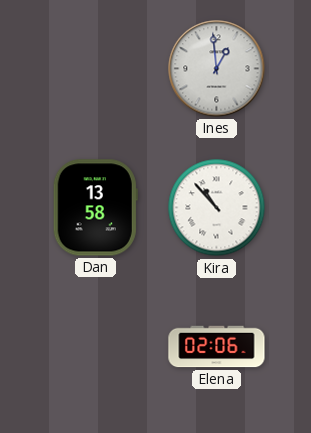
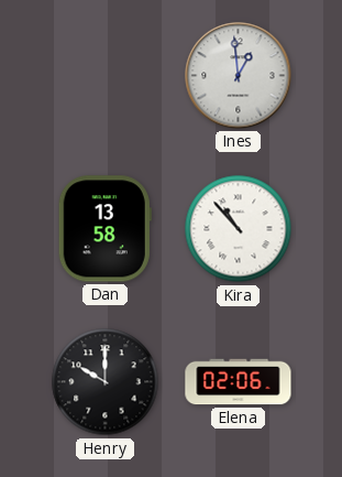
Henry: none -> 10:00 (106, 382)
